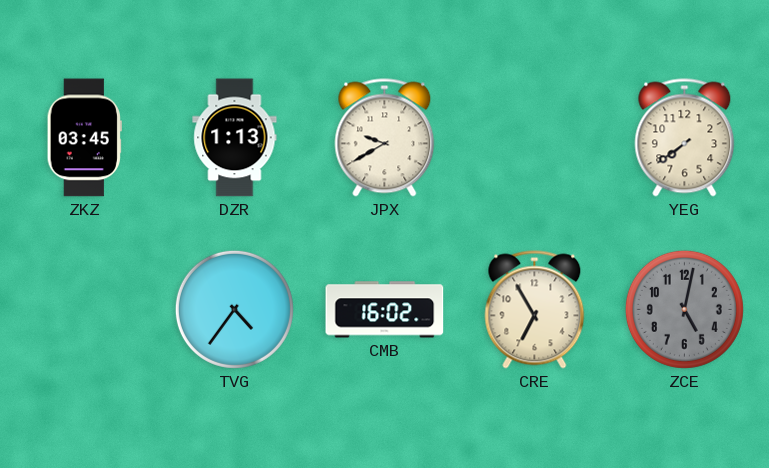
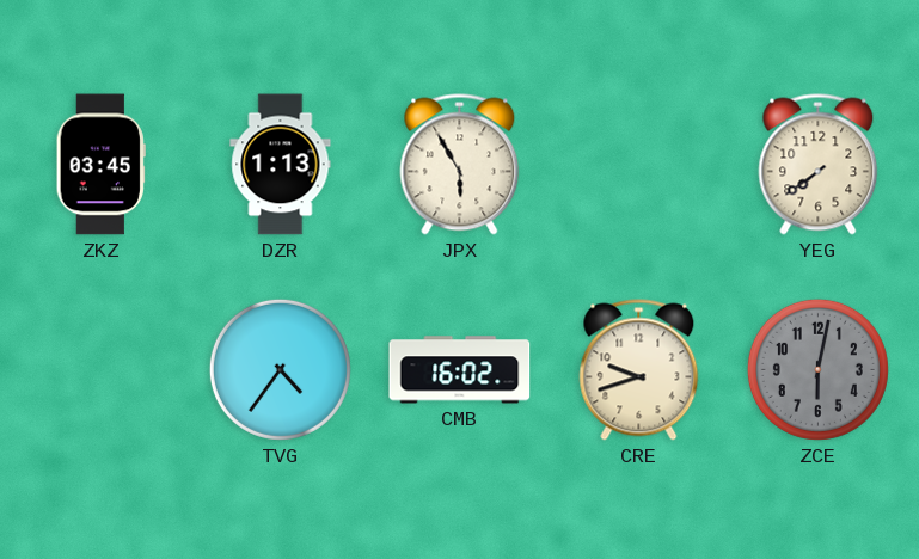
JPX: 9:40 -> 5:55 (460, 165)
CRE: 6:55 -> 9:42 (639, 370)
ZCE: 5:02 -> 6:02 (817, 369)
